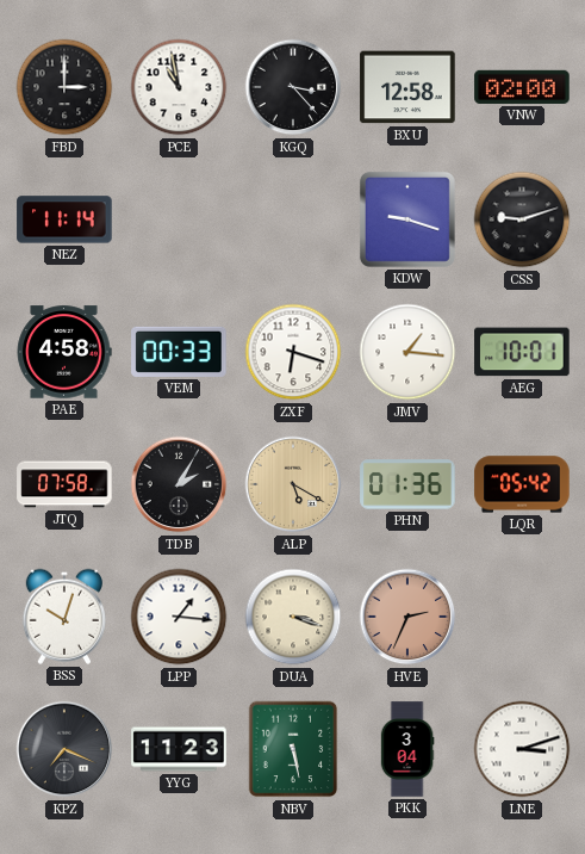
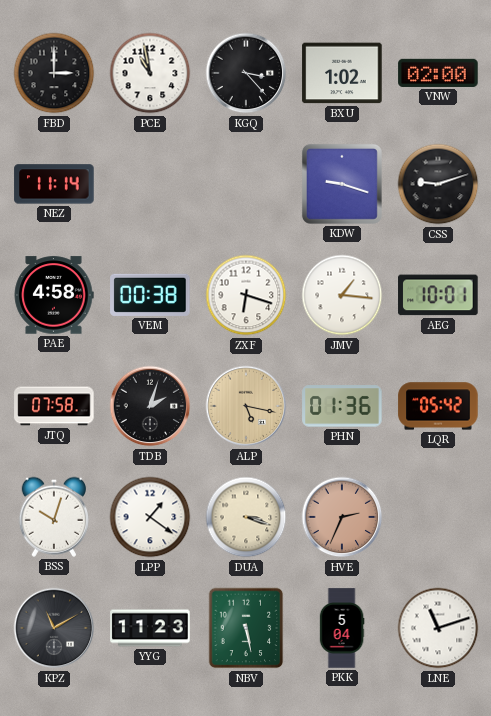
BXU: 12:58 -> 1:02 (342, 73)
VEM: 00:33 -> 00:38 (150, 295)
TDB: 2:05 -> 2:03 (150, 406)
ALP: 5:20 -> 5:17 (246, 406)
LPP: 1:16 -> 1:21 (150, 517)
KPZ: 7:19 -> 11:10 (54, 628)
PKK: 3:04 -> 5:04 (342, 628)
LNE: 3:12 -> 11:12 (438, 628)
